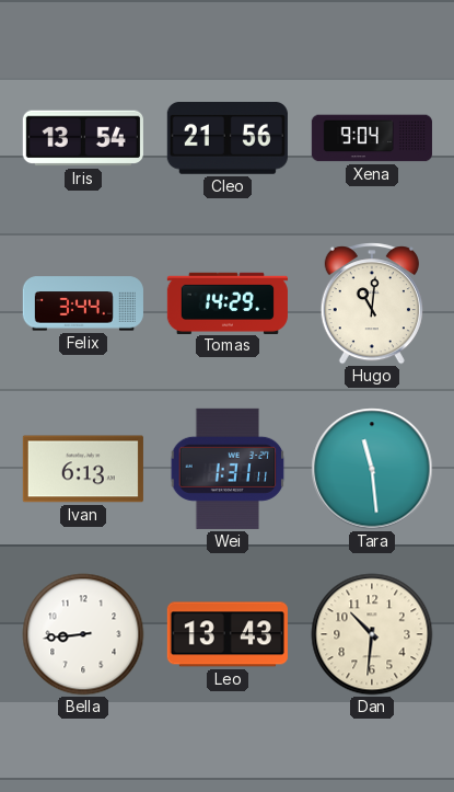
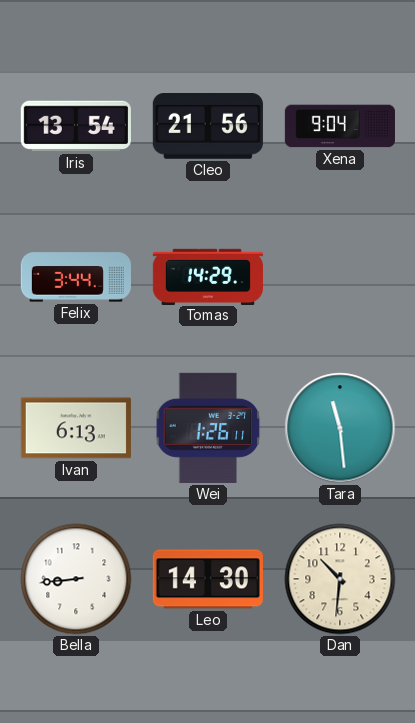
Hugo: 11:01 -> none (372, 303)
Wei: 1:31 -> 1:26 (208, 428)
Leo: 13:43 -> 14:30 (208, 579)
